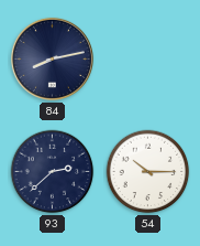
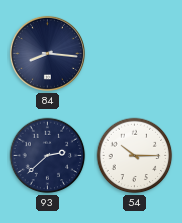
84: 8:13 -> 8:16 (47, 53)
